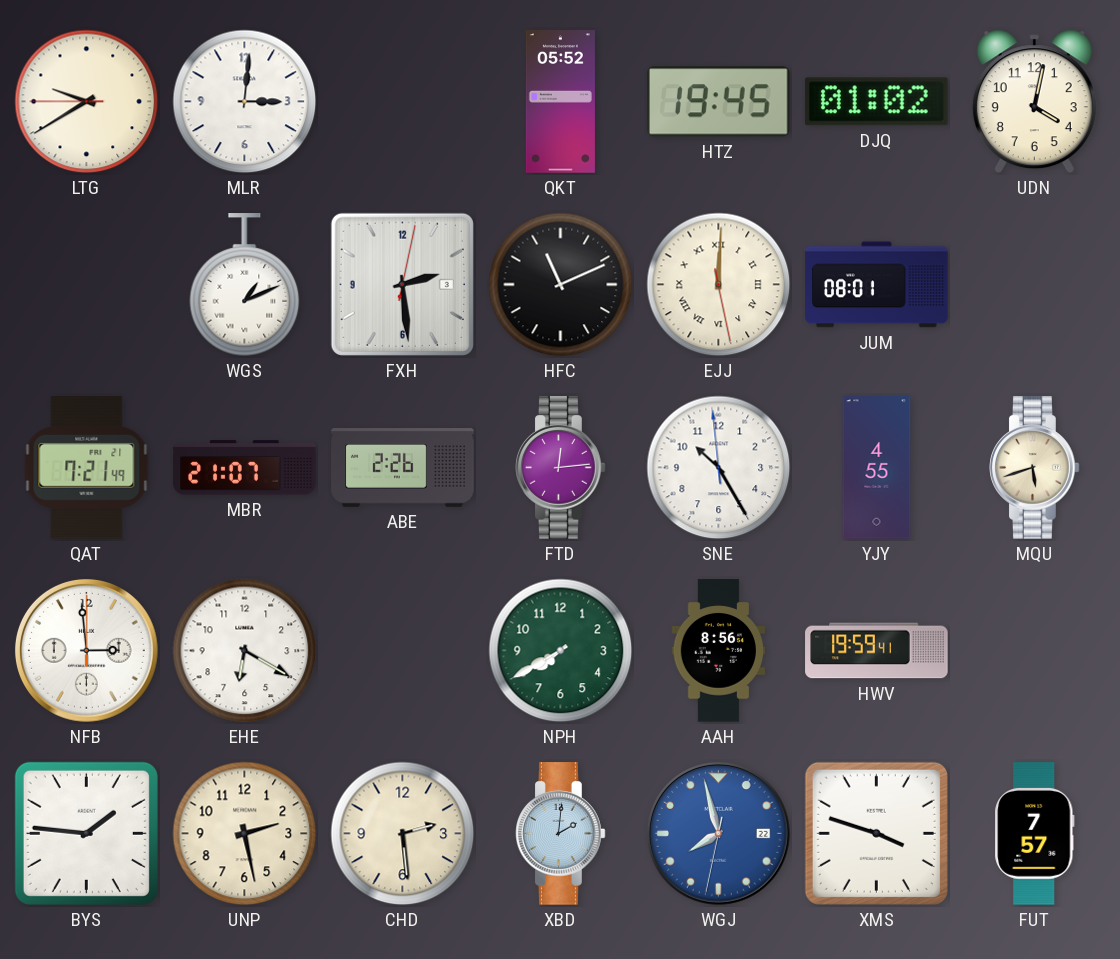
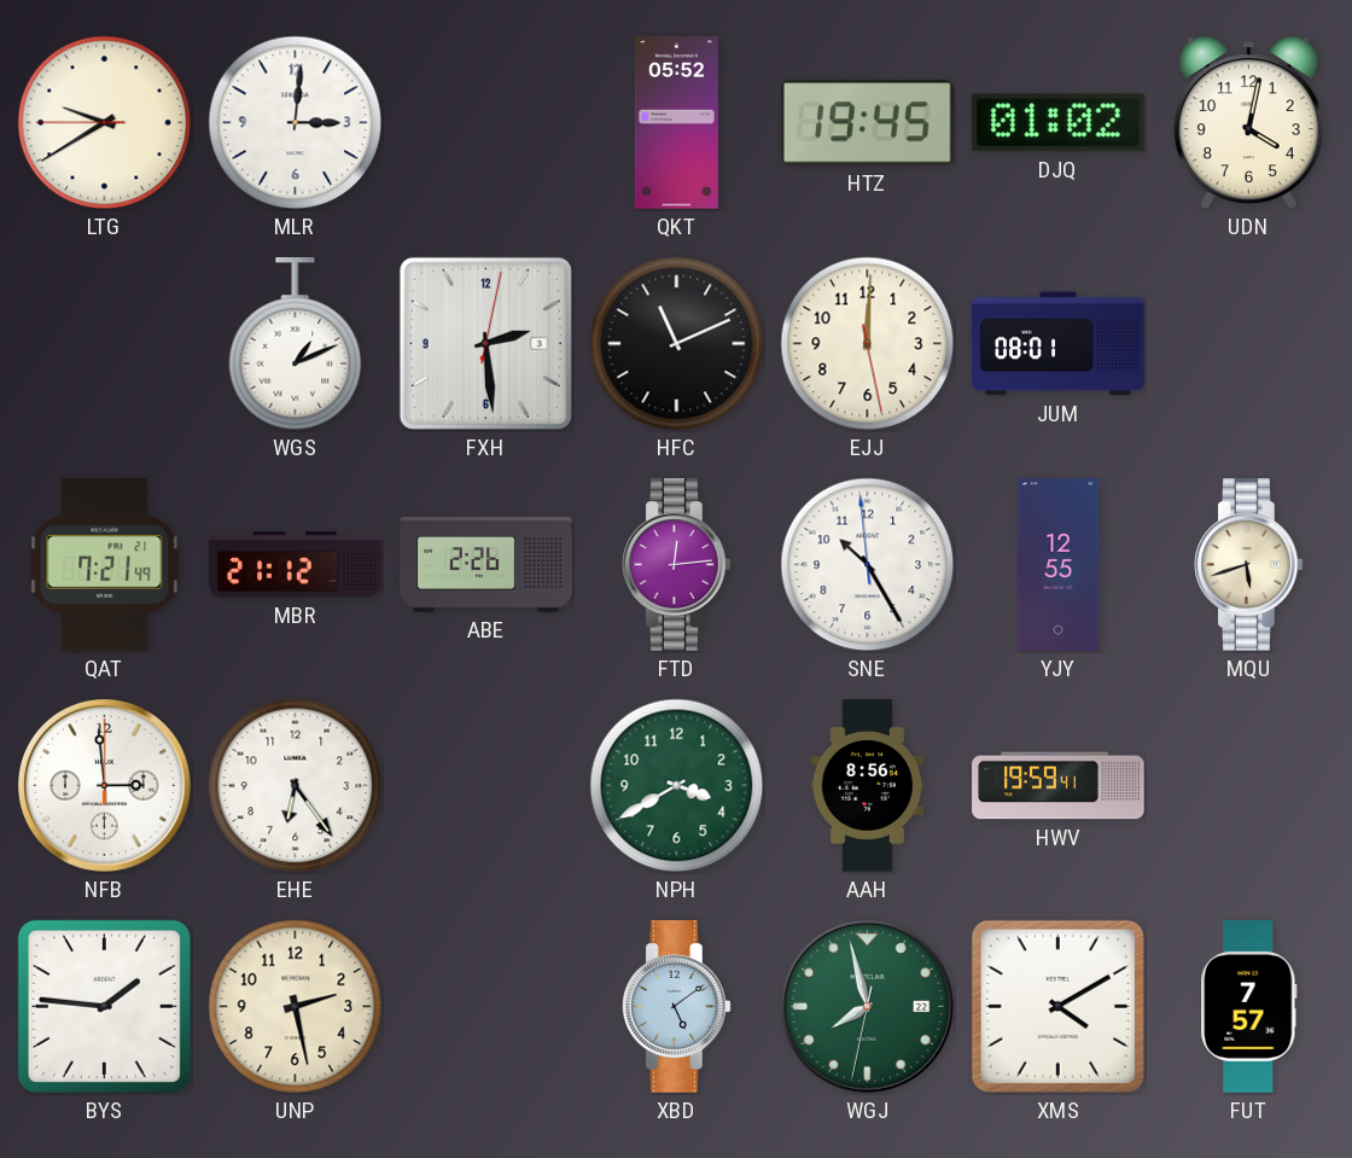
EJJ numerals: Roman -> Arabic (868, 344)
MBR: 21:07 -> 21:12 (296, 565)
YJY: 4:55 -> 12:55 (1059, 565)
EHE: 6:20 -> 6:24 (296, 786)
NPH: 7:40 -> 3:40 (677, 786)
CHD: 2:29 -> none (403, 834)
XBD: 2:01 -> 5:09 (677, 1007)
WGJ dial: blue -> green (867, 1006)
XMS: 3:48 -> 4:10 (1057, 1006)
